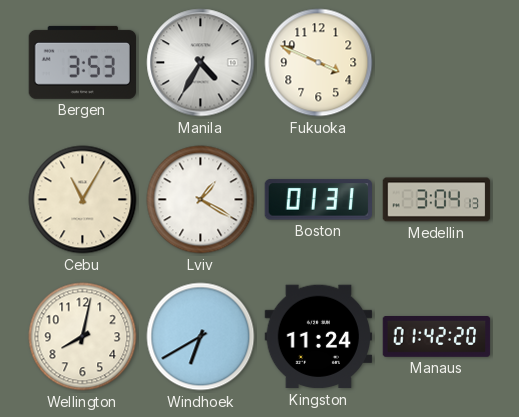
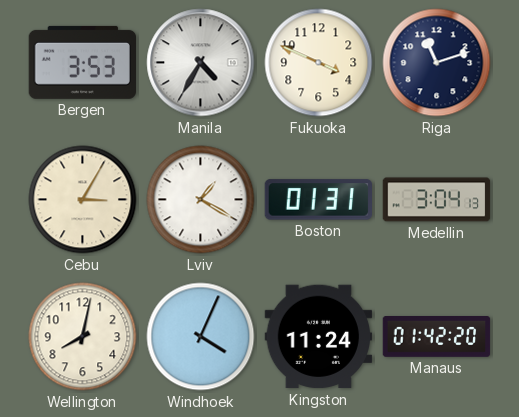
Riga: none -> 11:12 (437, 63)
Cebu: 11:05 -> 3:05 (83, 200)
Windhoek: 6:40 -> 4:04 (201, 337)
